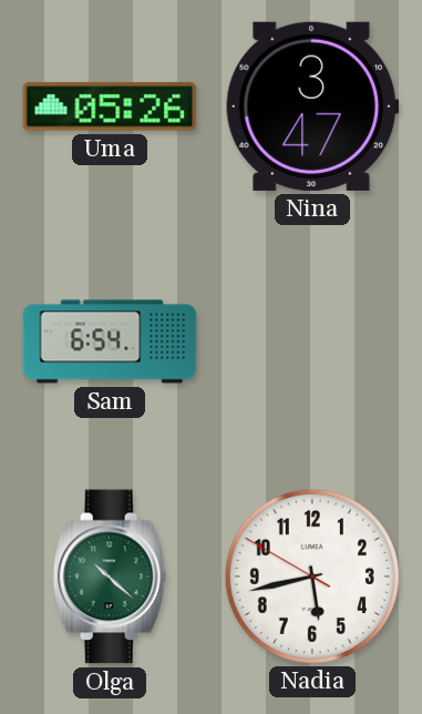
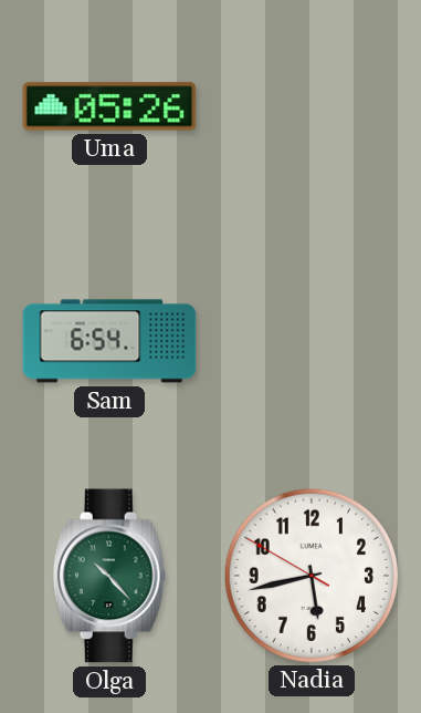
Nina: 3:47 -> none (312, 106)
Olga: 10:22 -> 10:23 (109, 576)
